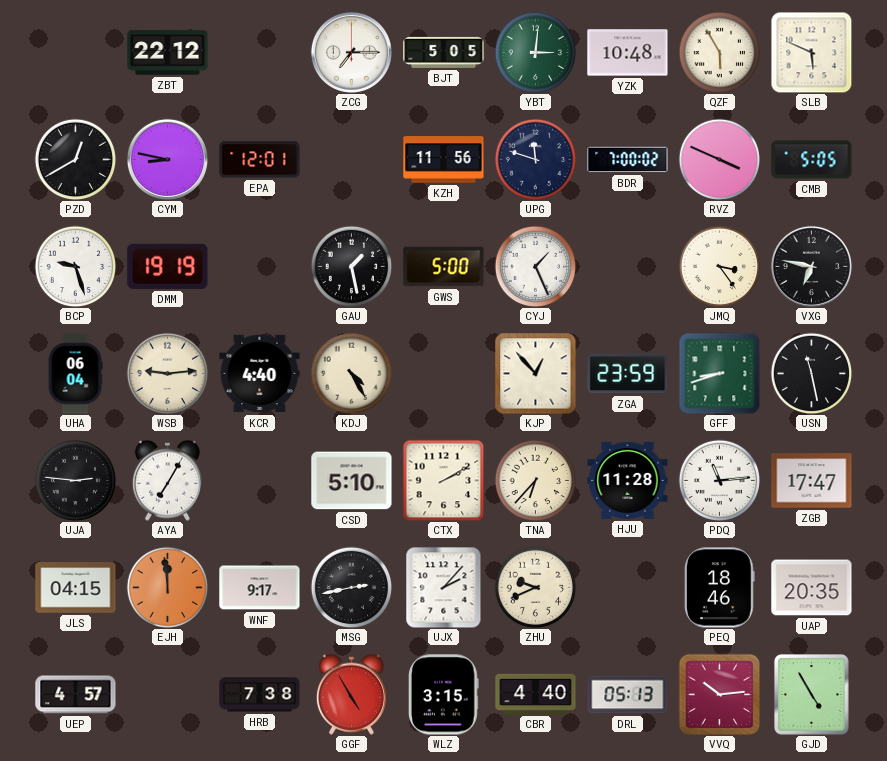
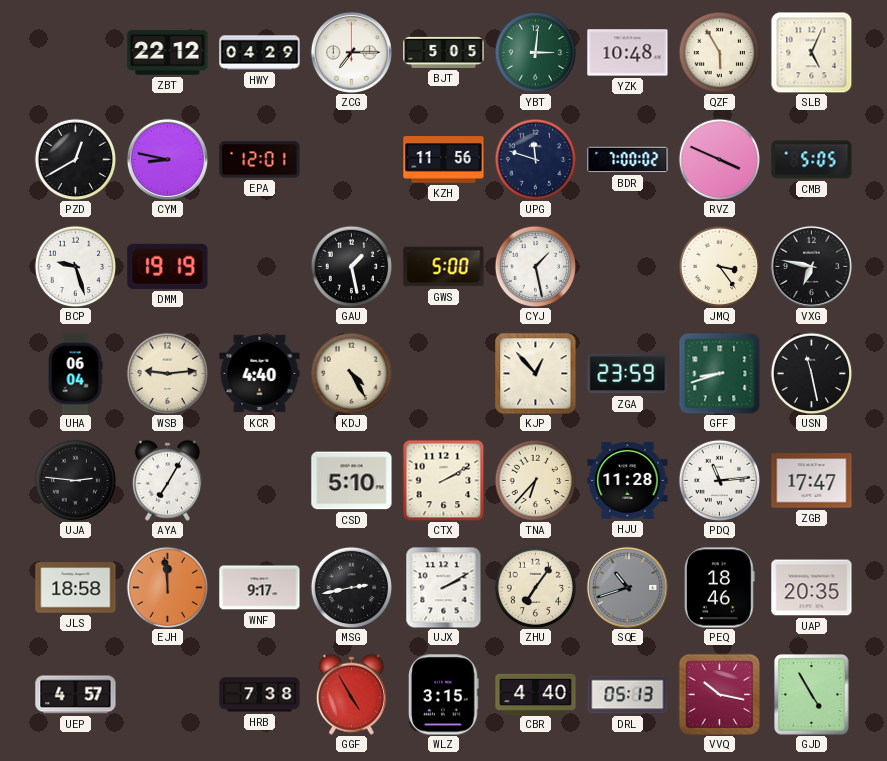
HWY: none -> 04:29 (260, 53)
SLB: 5:49 -> 5:04 (811, 52)
CYJ: 1:26 -> 1:28 (535, 266)
JLS: 04:15 -> 18:58 (76, 588)
UJX: 2:07 -> 2:10 (444, 587)
ZHU: 9:41 -> 7:06 (535, 587)
SQE: none -> 10:42 (627, 587)
VVQ: 10:14 -> 10:17 (719, 694)
